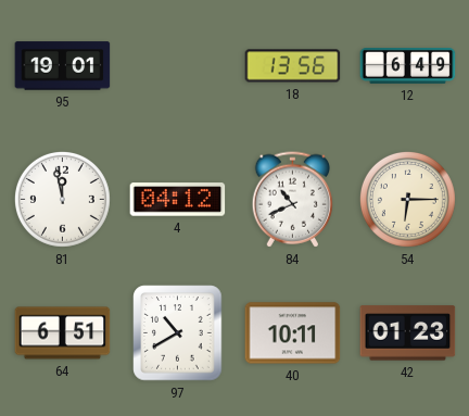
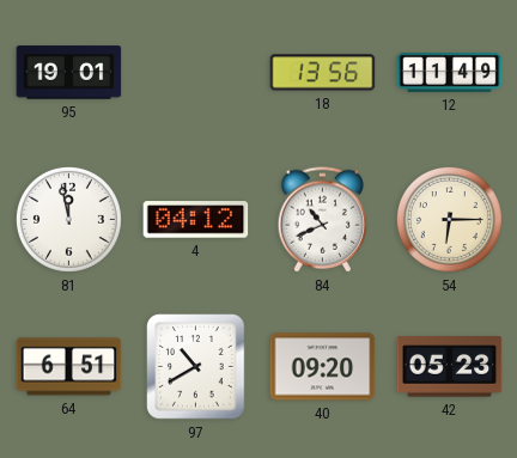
12: 6:49 -> 11:49 (450, 73)
40: 10:11 -> 09:20 (323, 367)
42: 01:23 -> 05:23 (450, 367)
